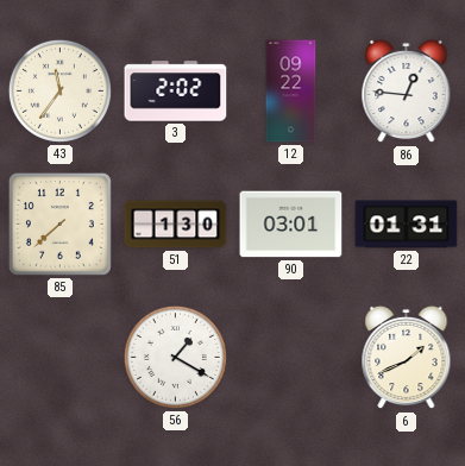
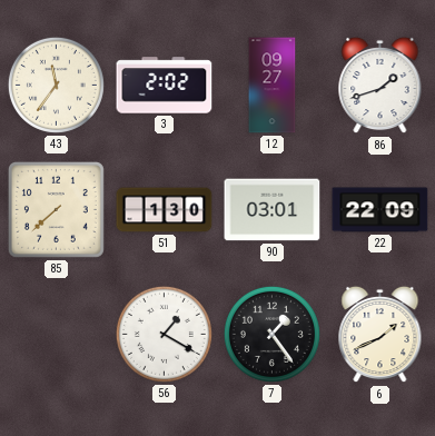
12: 09:22 -> 09:27 (273, 86)
86: 12:46 -> 1:42 (380, 86)
22: 01:31 -> 22:09 (380, 210)
7: none -> 1:24 (271, 334)
